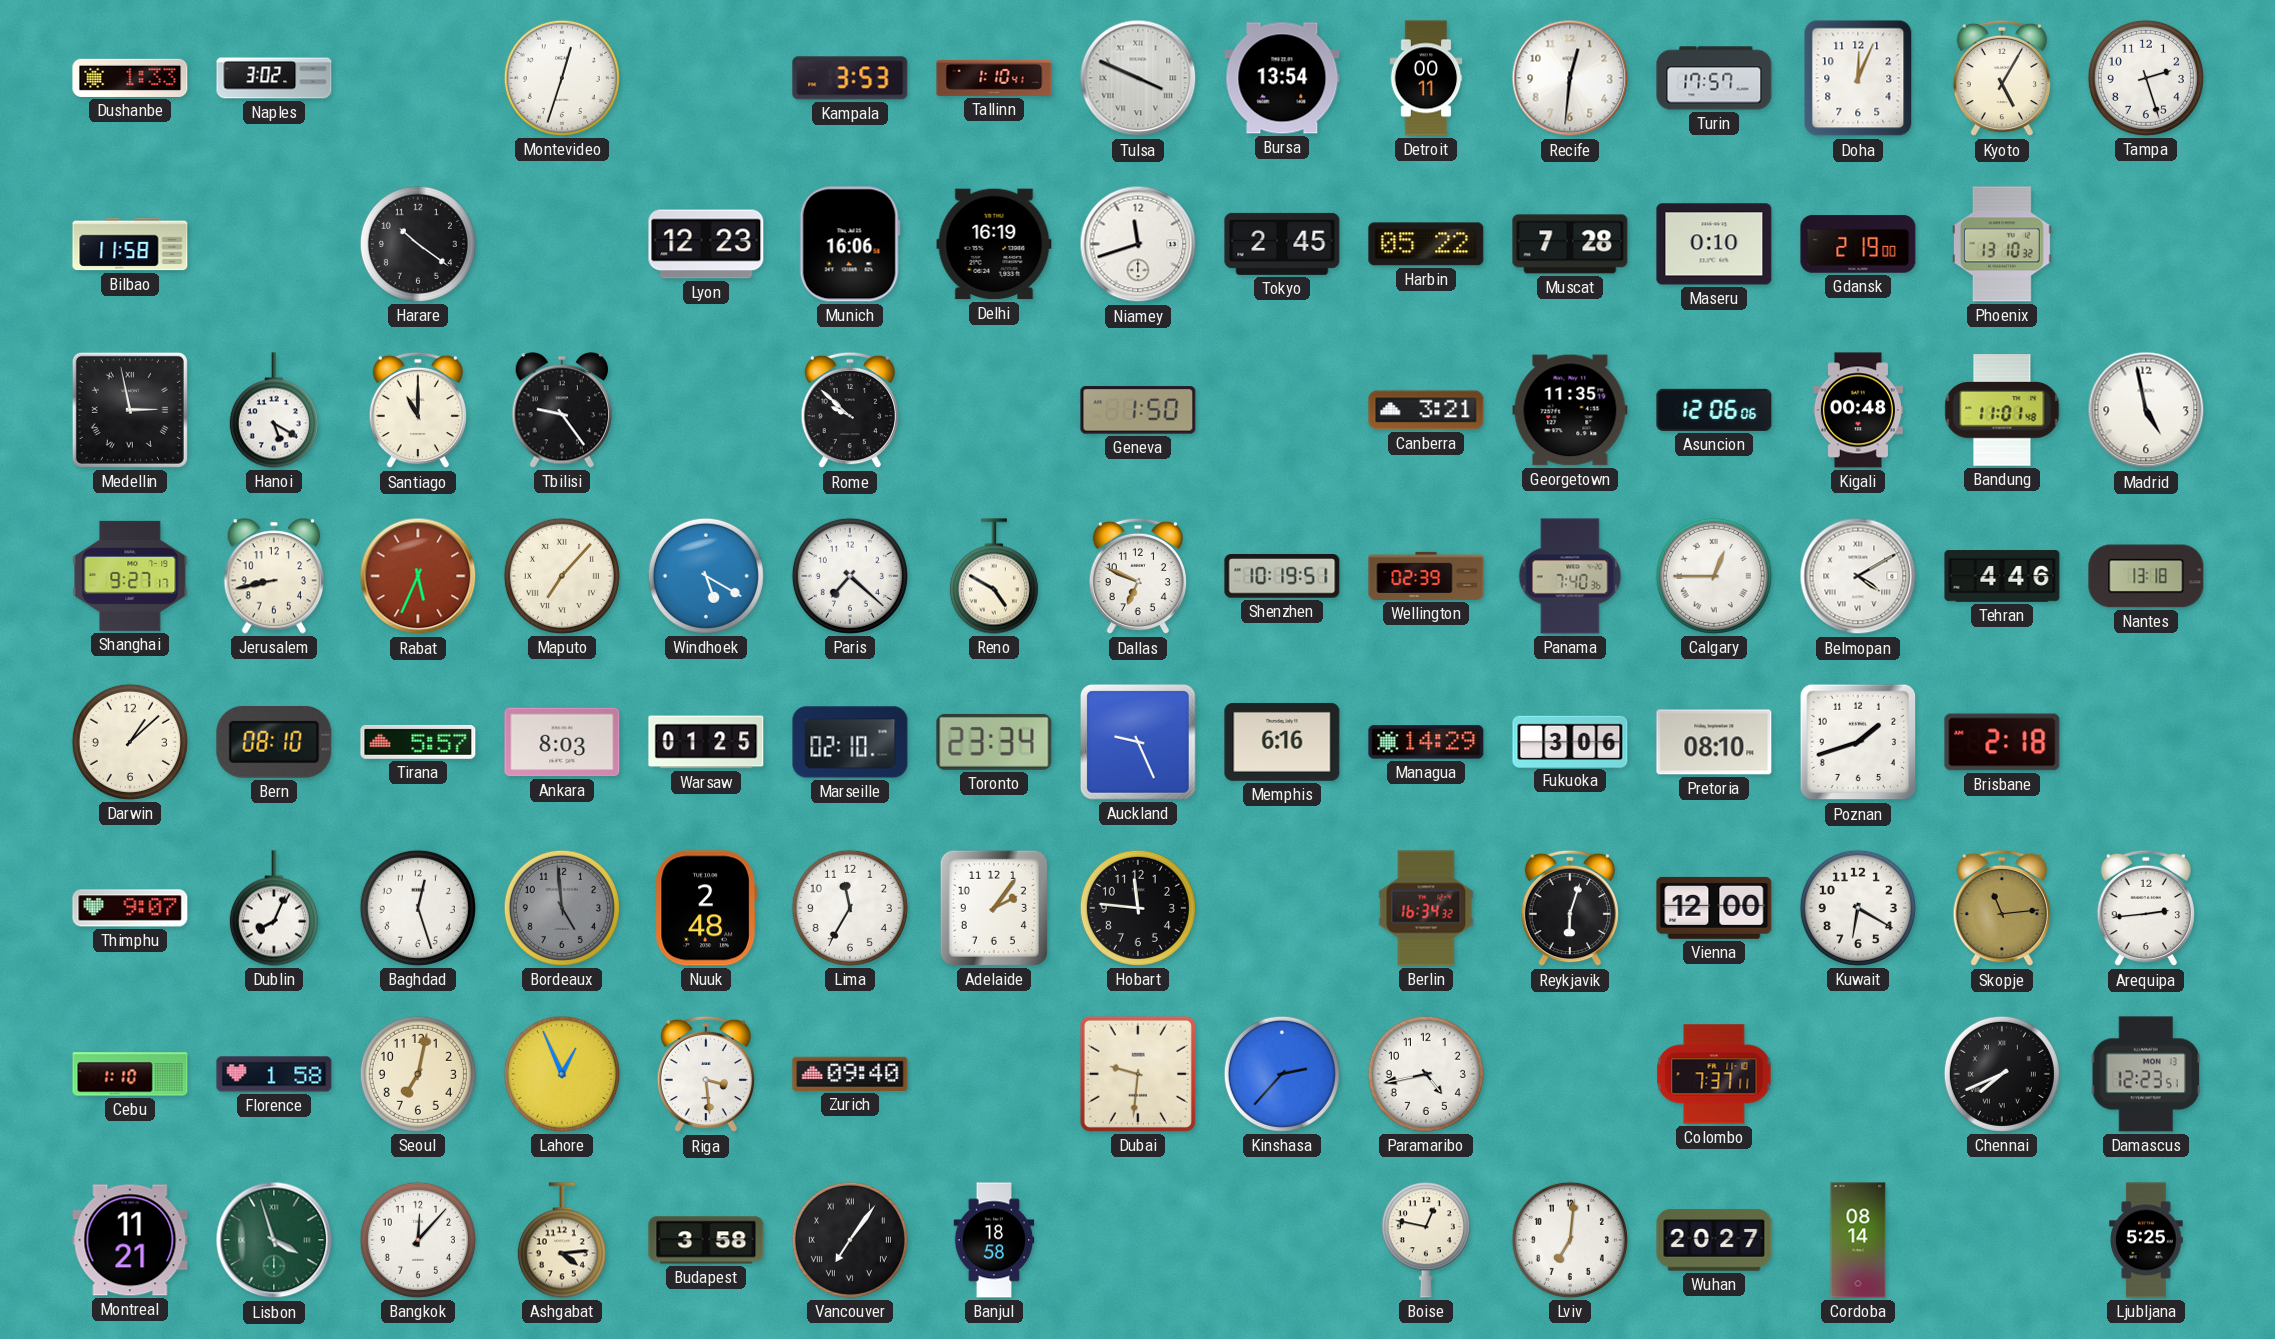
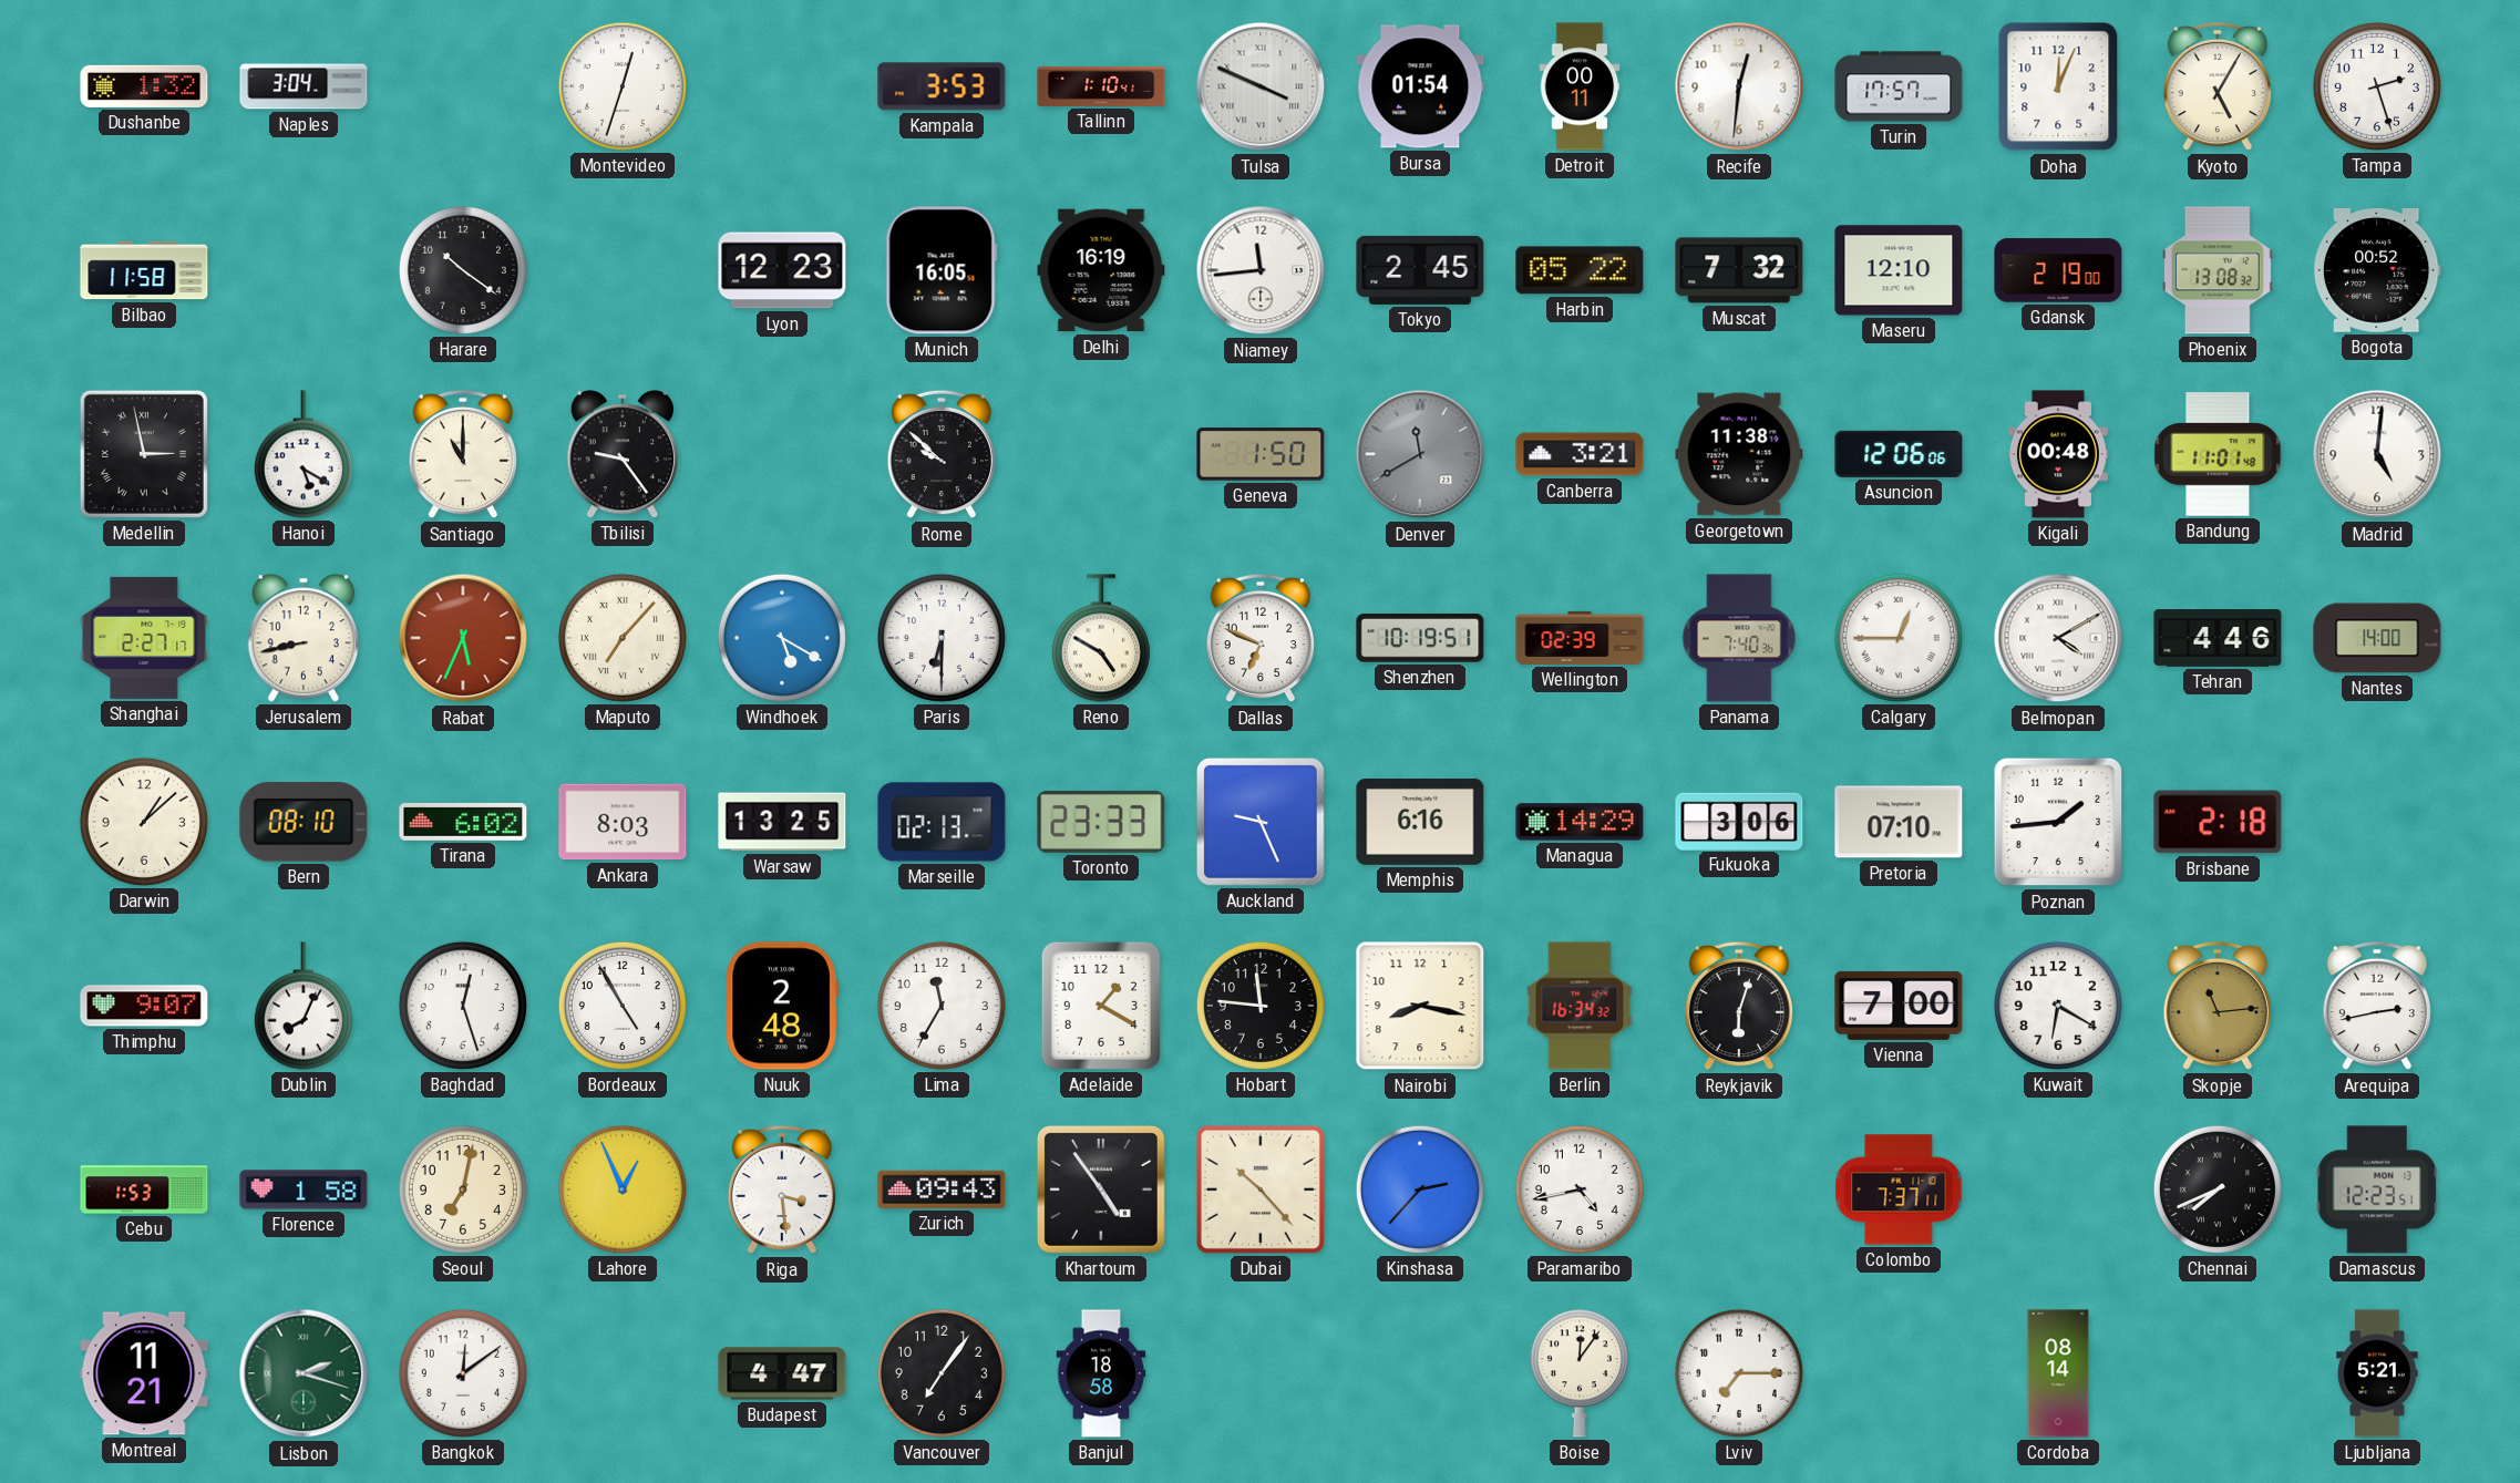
Dushanbe: 1:33 -> 1:32 (144, 86)
Naples: 3:02 -> 3:04 (304, 86)
Bursa: 13:54 -> 01:54 (1420, 86)
Munich: 16:06 -> 16:05 (942, 270)
Niamey: 11:42 -> 11:44 (1261, 270)
Muscat: 7:28 -> 7:32 (1739, 270)
Maseru: 0:10 -> 12:10 (1899, 270)
Phoenix: 13:10 -> 13:08 (2218, 270)
Bogota: none -> 00:52 (2377, 270)
Denver: none -> 11:40 (1420, 454)
Georgetown: 11:35 -> 11:38 (1739, 454)
Madrid: 4:58 -> 5:01 (2377, 454)
Shanghai: 9:27 -> 2:27 (144, 638)
Paris: 7:22 -> 6:30 (942, 638)
Nantes: 13:18 -> 14:00 (2377, 638)
Tirana: 5:57 -> 6:02 (463, 822)
Warsaw: 01:25 -> 13:25 (782, 822)
Marseille: 02:10 -> 02:13 (942, 822)
Toronto: 23:34 -> 23:33 (1101, 822)
Pretoria: 08:10 -> 07:10 (1899, 822)
Poznan: 1:42 -> 1:44 (2058, 822)
Bordeaux: 4:59 -> 4:55 (623, 1006)
Bordeaux dial: grey -> white (623, 1006)
Adelaide: 2:06 -> 1:20 (1101, 1006)
Nairobi: none -> 8:17 (1420, 1006)
Vienna: 12:00 -> 7:00 (1899, 1006)
Arequipa: 2:44 -> 2:43 (2376, 1006)
Cebu: 1:10 -> 1:53 (144, 1190)
Zurich: 09:40 -> 09:43 (942, 1190)
Khartoum: none -> 4:54 (1101, 1190)
Dubai: 9:31 -> 10:23 (1261, 1190)
Lisbon: 3:57 -> 2:18 (304, 1373)
Bangkok: 12:07 -> 12:09 (463, 1373)
Ashgabat: 4:14 -> none (562, 1240)
Budapest: 3:58 -> 4:47 (782, 1373)
Vancouver numerals: Roman -> Arabic (942, 1373)
Boise: 12:47 -> 12:06 (1580, 1373)
Lviv: 7:01 -> 7:15 (1739, 1373)
Wuhan: 20:27 -> none (1714, 1240)
Ljubljana: 5:25 -> 5:21 (2377, 1373)
